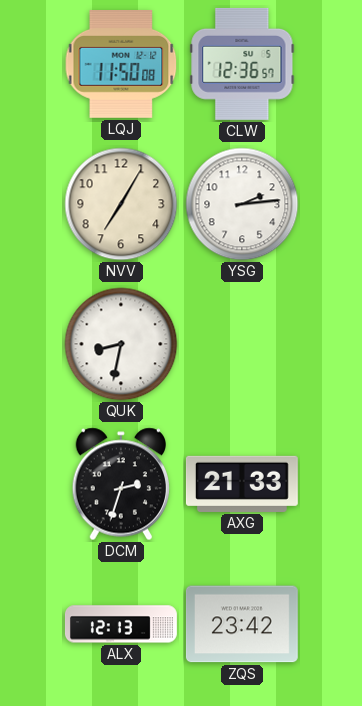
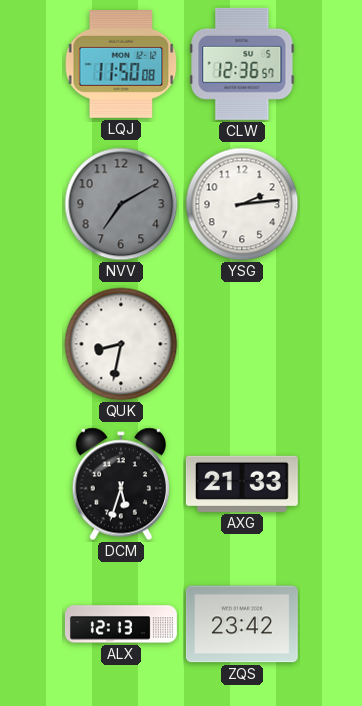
NVV: 7:05 -> 7:10 (121, 204)
NVV dial: cream -> grey (121, 204)
DCM: 2:33 -> 5:33 (121, 484)
